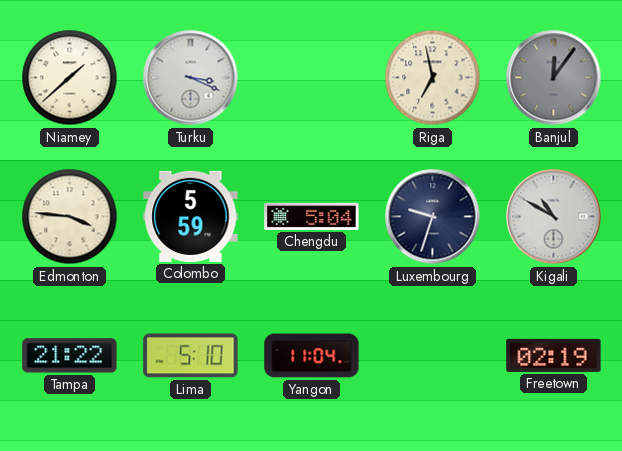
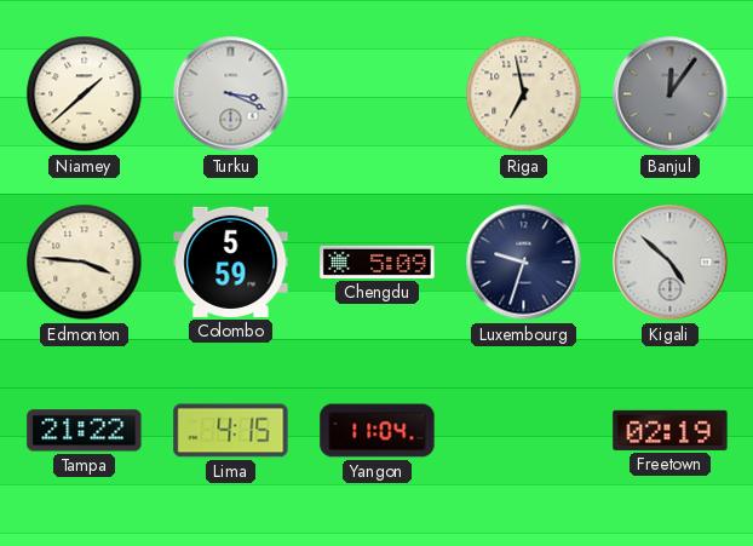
Chengdu: 5:04 -> 5:09 (378, 261)
Kigali: 10:50 -> 4:52 (671, 263)
Lima: 5:10 -> 4:15 (231, 431)
